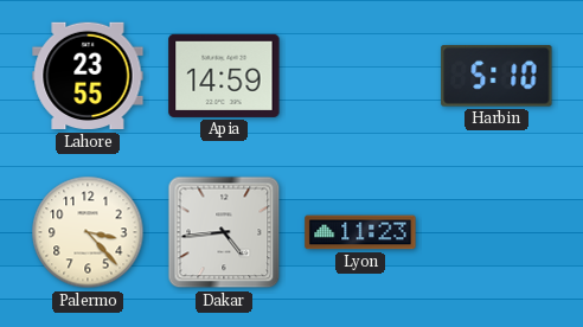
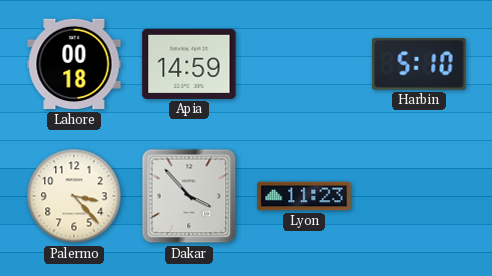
Lahore: 23:55 -> 00:18 (74, 64)
Dakar: 4:44 -> 3:53 (189, 196)
